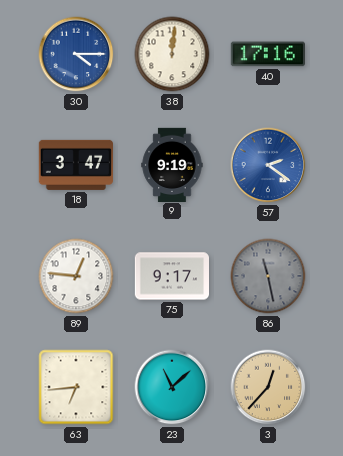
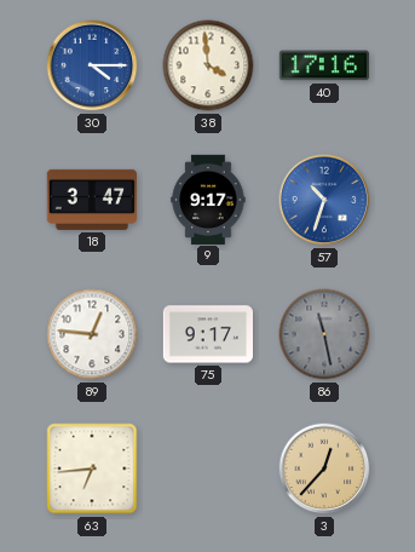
38: 12:01 -> 3:59 (208, 65)
9: 9:19 -> 9:17 (208, 199)
57: 2:21 -> 10:33 (324, 200)
23: 11:08 -> none (172, 387)
